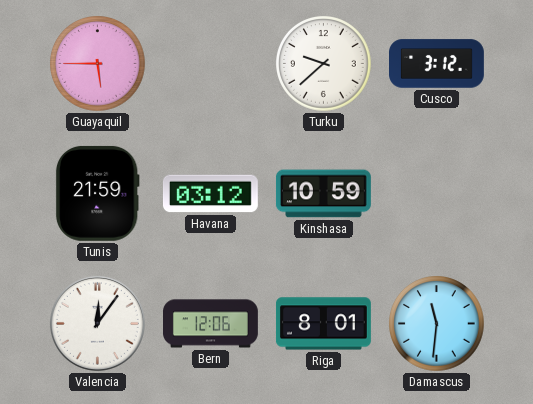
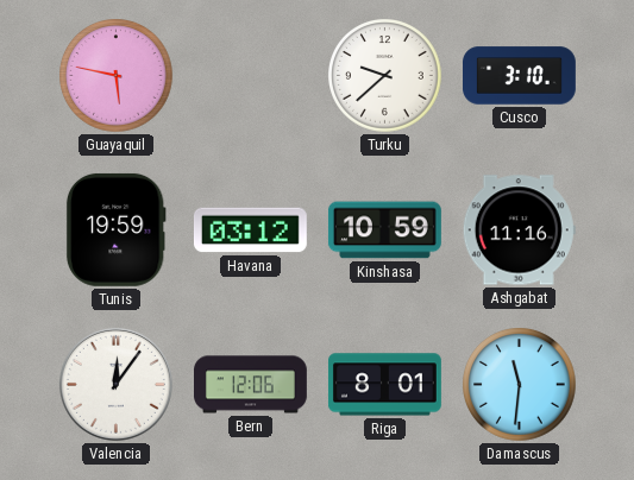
Guayaquil: 5:45 -> 5:47 (117, 76)
Cusco: 3:12 -> 3:10 (520, 76)
Tunis: 21:59 -> 19:59 (115, 229)
Ashgabat: none -> 11:16 (519, 230)
